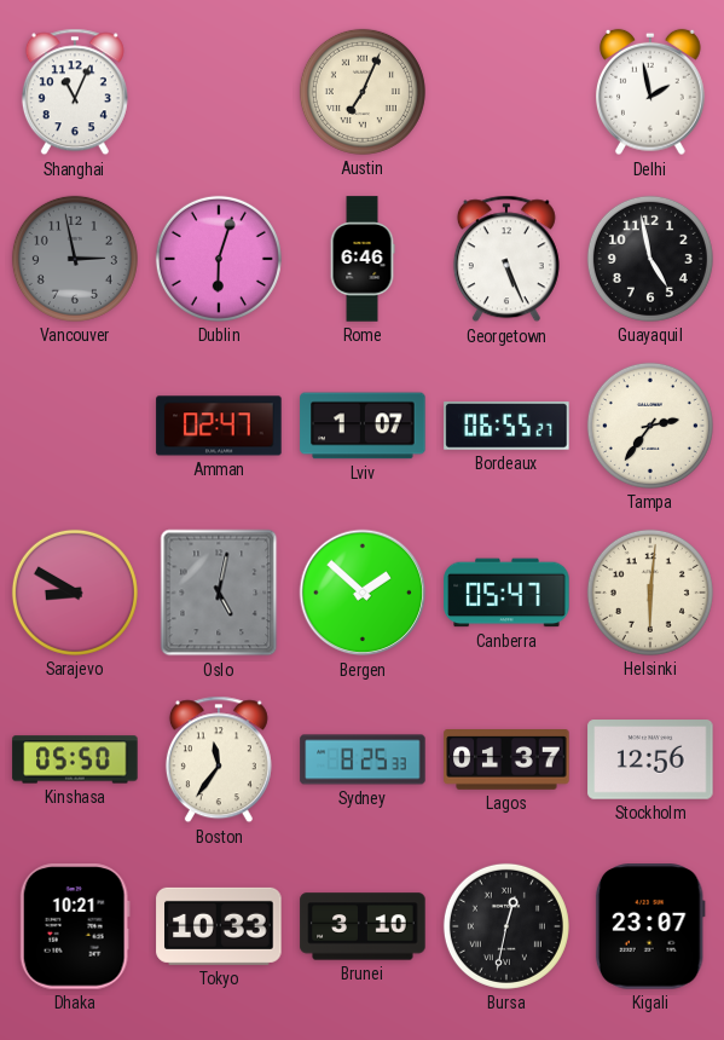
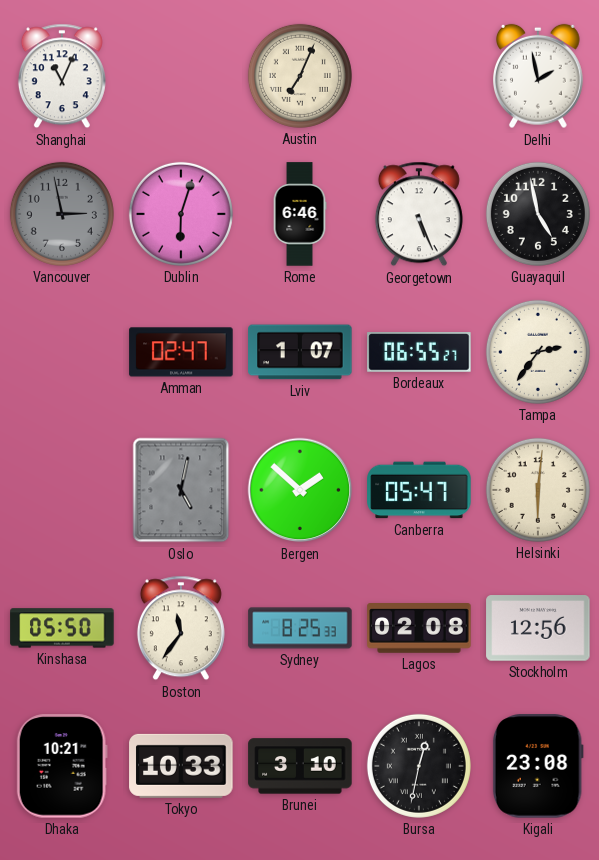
Sarajevo: 8:50 -> none (75, 593)
Lagos: 01:37 -> 02:08 (419, 629)
Kigali: 23:07 -> 23:08 (538, 766)
